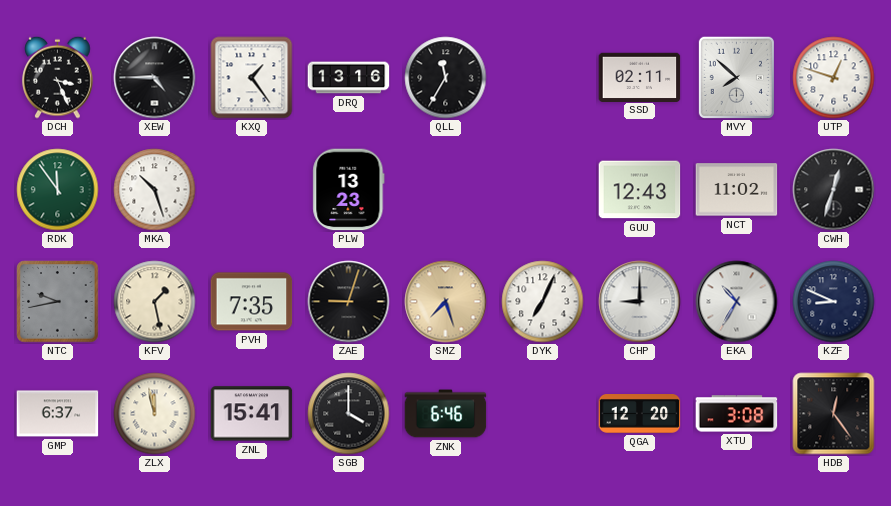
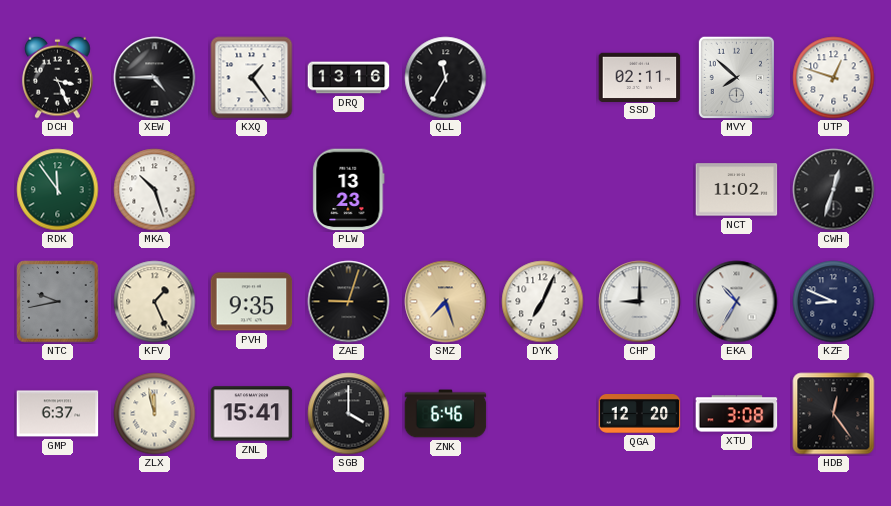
GUU: 12:43 -> none (640, 190)
KFV: 1:28 -> 1:26 (155, 302)
PVH: 7:35 -> 9:35 (252, 302)
